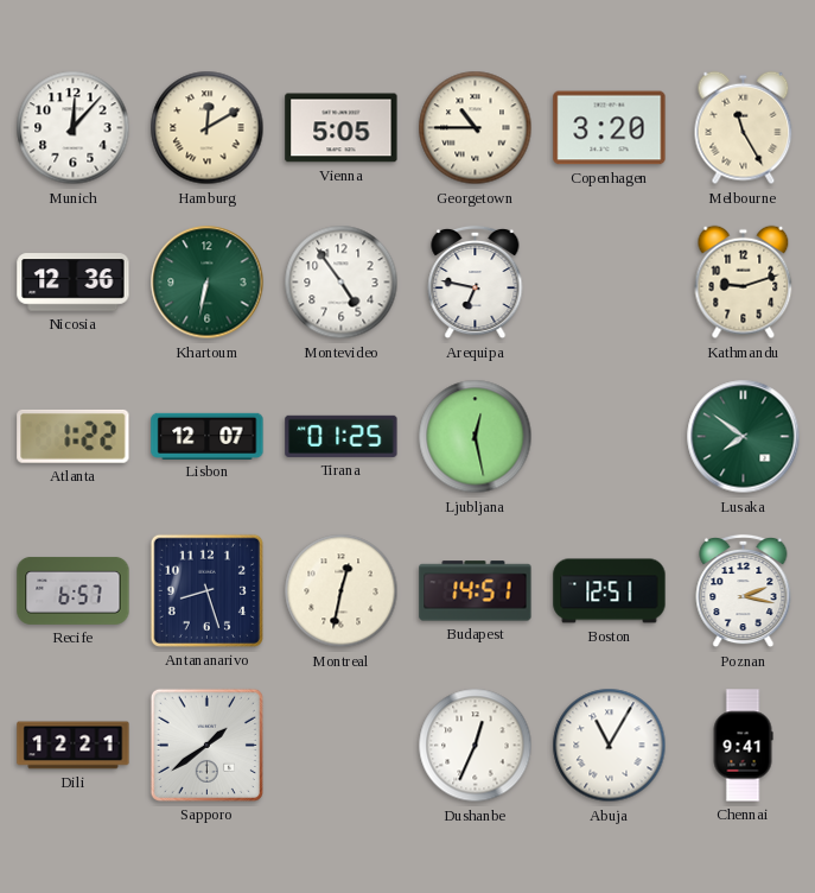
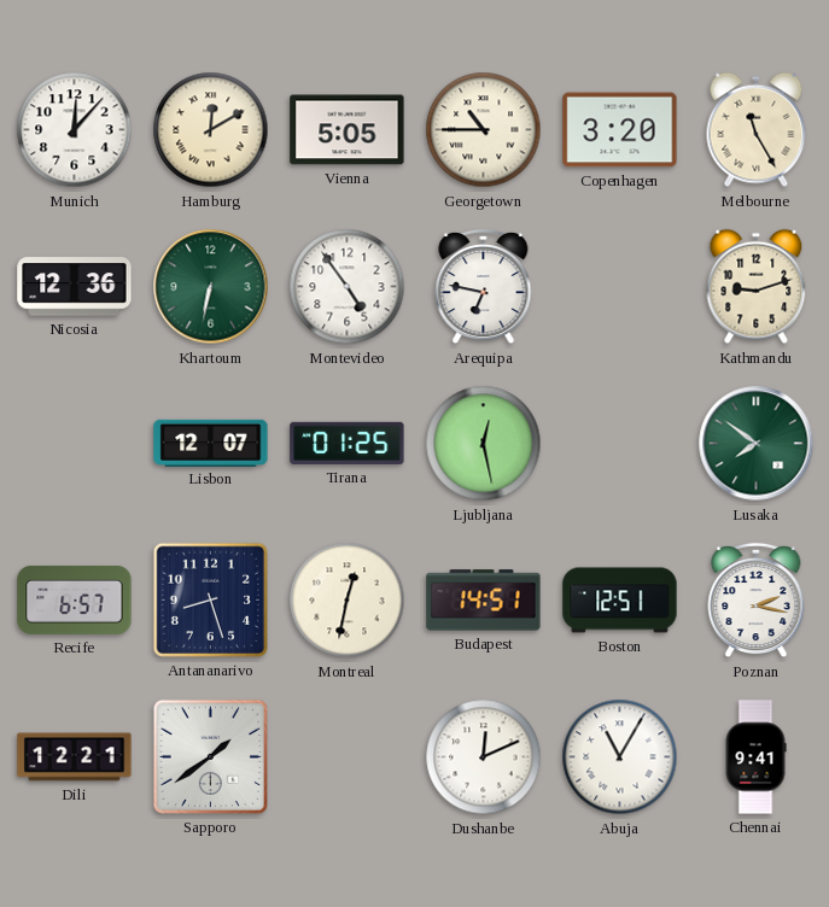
Atlanta: 1:22 -> none (74, 436)
Dushanbe: 12:34 -> 12:11 (484, 757)
